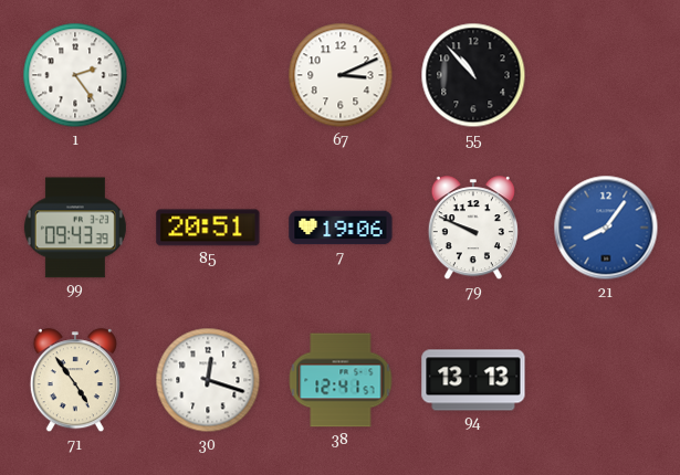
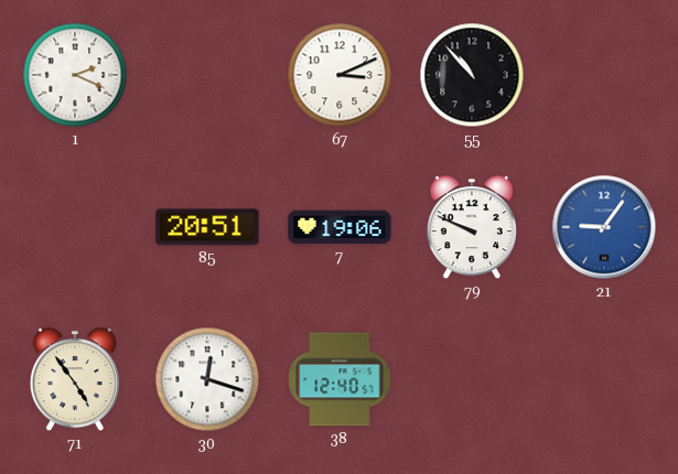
1: 2:24 -> 2:19 (75, 75)
99: 09:43 -> none (75, 228)
21: 8:06 -> 9:06 (604, 227)
38: 12:41 -> 12:40 (340, 379)
94: 13:13 -> none (473, 380)
